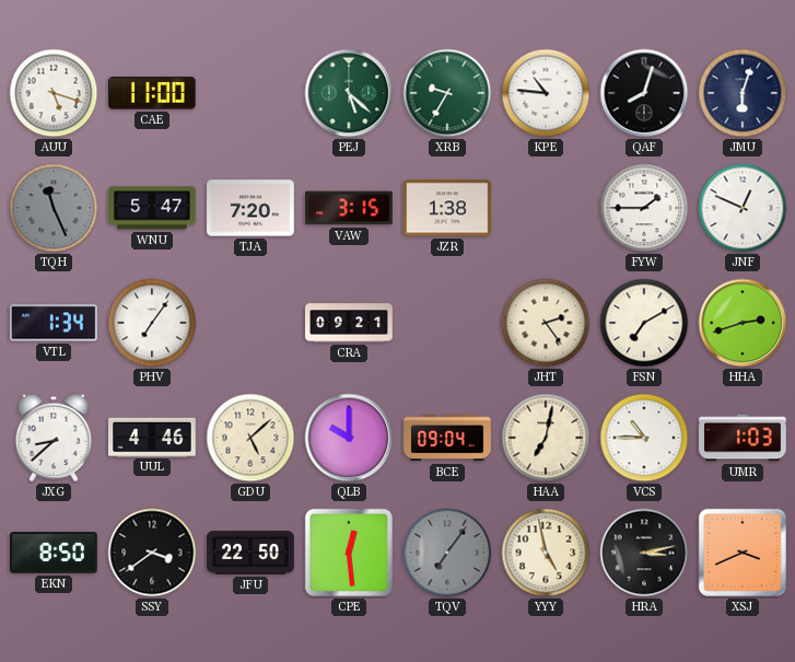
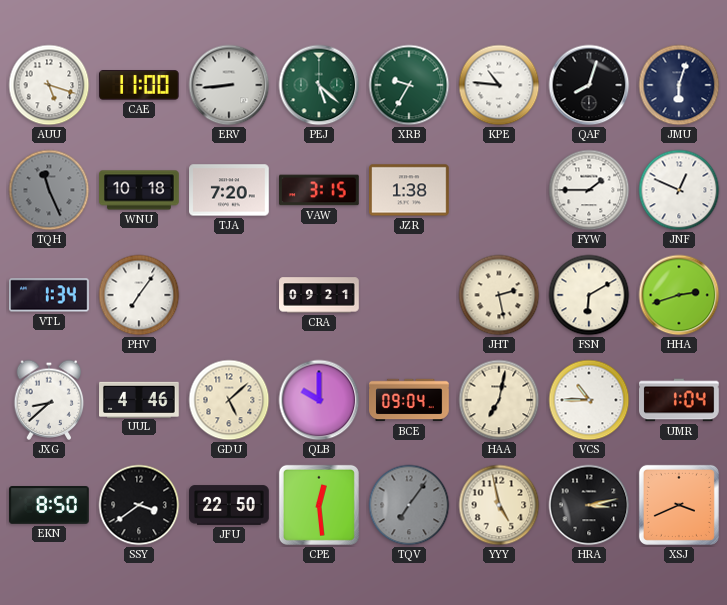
ERV: none -> 8:44 (229, 85)
WNU: 5:47 -> 10:18 (139, 190)
JHT: 2:24 -> 2:28 (499, 295)
FSN: 7:10 -> 6:10 (589, 295)
UMR: 1:03 -> 1:04 (680, 400)
